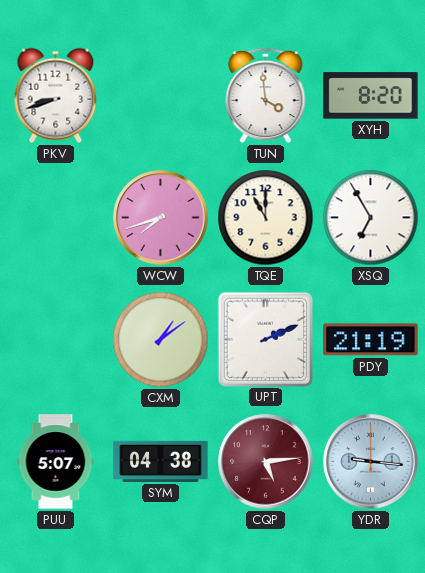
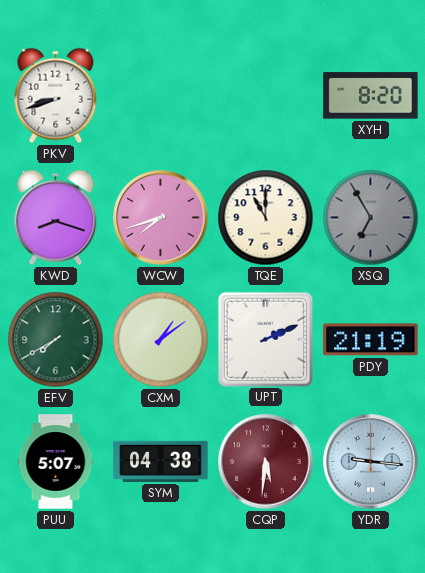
TUN: 3:59 -> none (266, 96)
KWD: none -> 8:18 (56, 218)
XSQ dial: white -> grey (371, 218)
EFV: none -> 7:40 (56, 340)
CQP: 5:14 -> 5:31 (266, 462)
